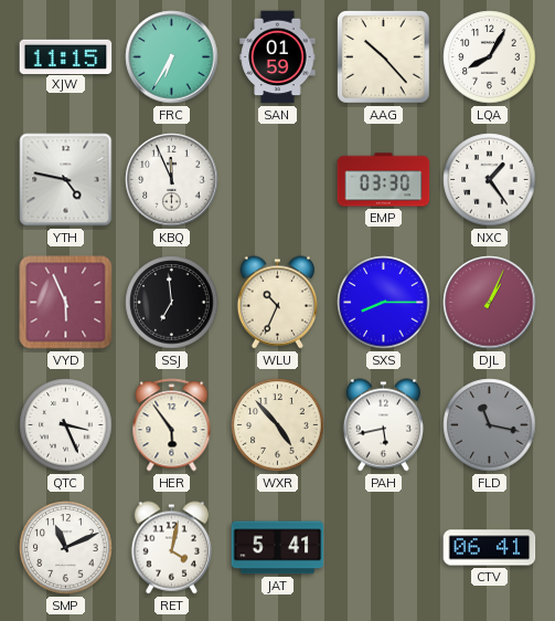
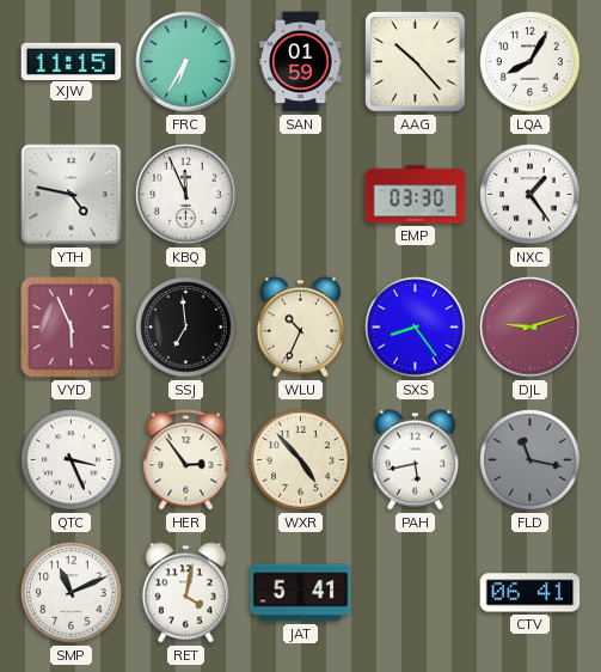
SXS: 8:15 -> 8:24 (416, 328)
DJL: 1:04 -> 9:12 (531, 328)
HER: 5:54 -> 2:54 (186, 460)
